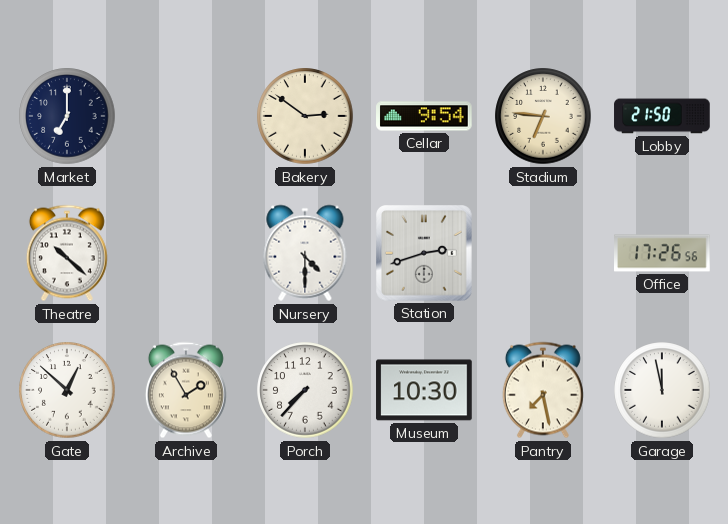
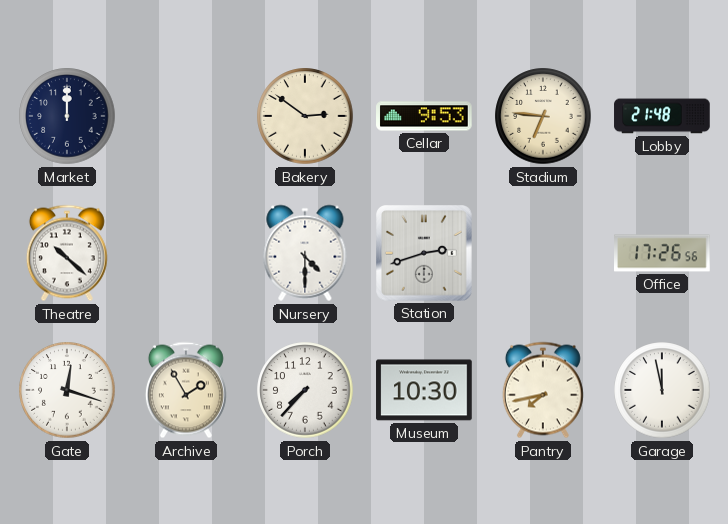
Market: 7:00 -> 12:00 (67, 116)
Cellar: 9:54 -> 9:53 (424, 116)
Lobby: 21:50 -> 21:48 (662, 116)
Gate: 12:52 -> 12:18 (67, 390)
Pantry: 7:28 -> 7:43 (543, 390)
